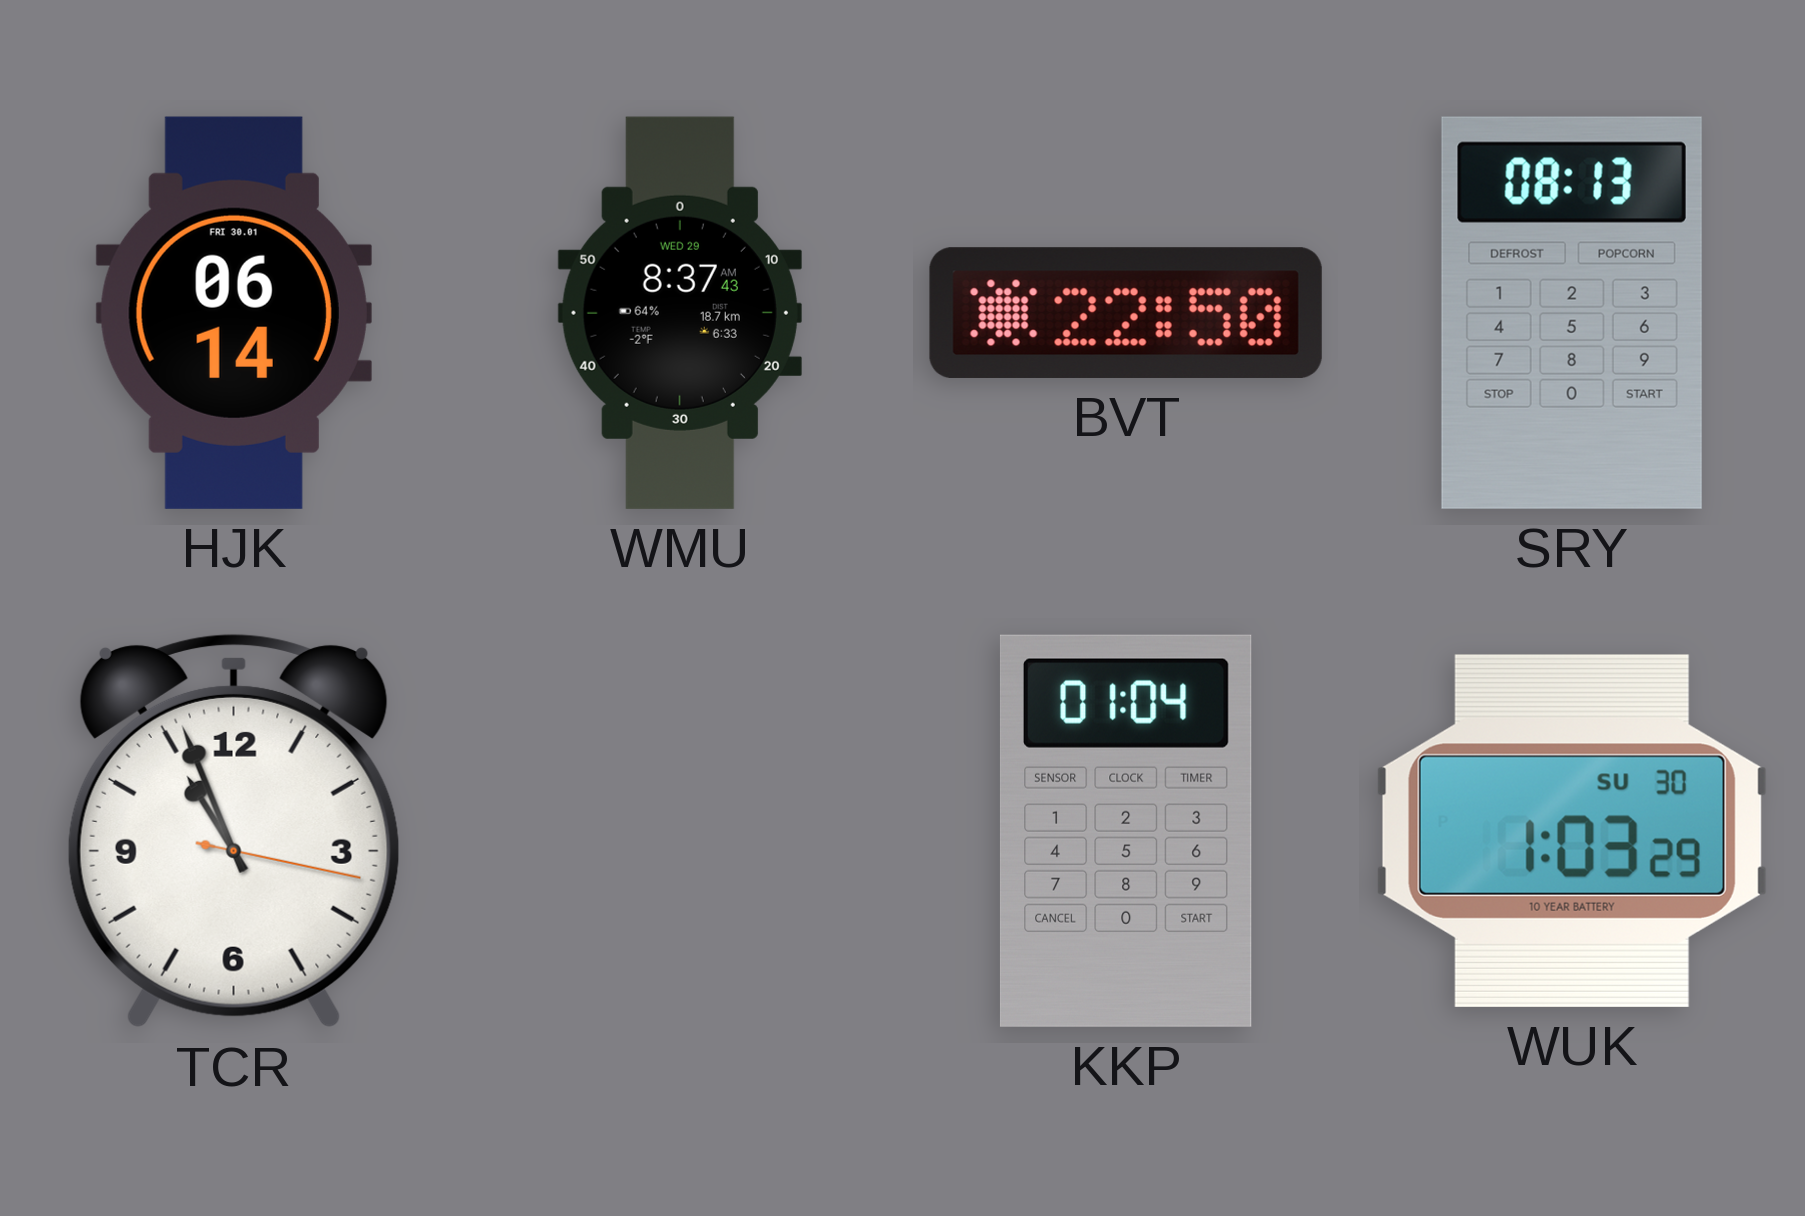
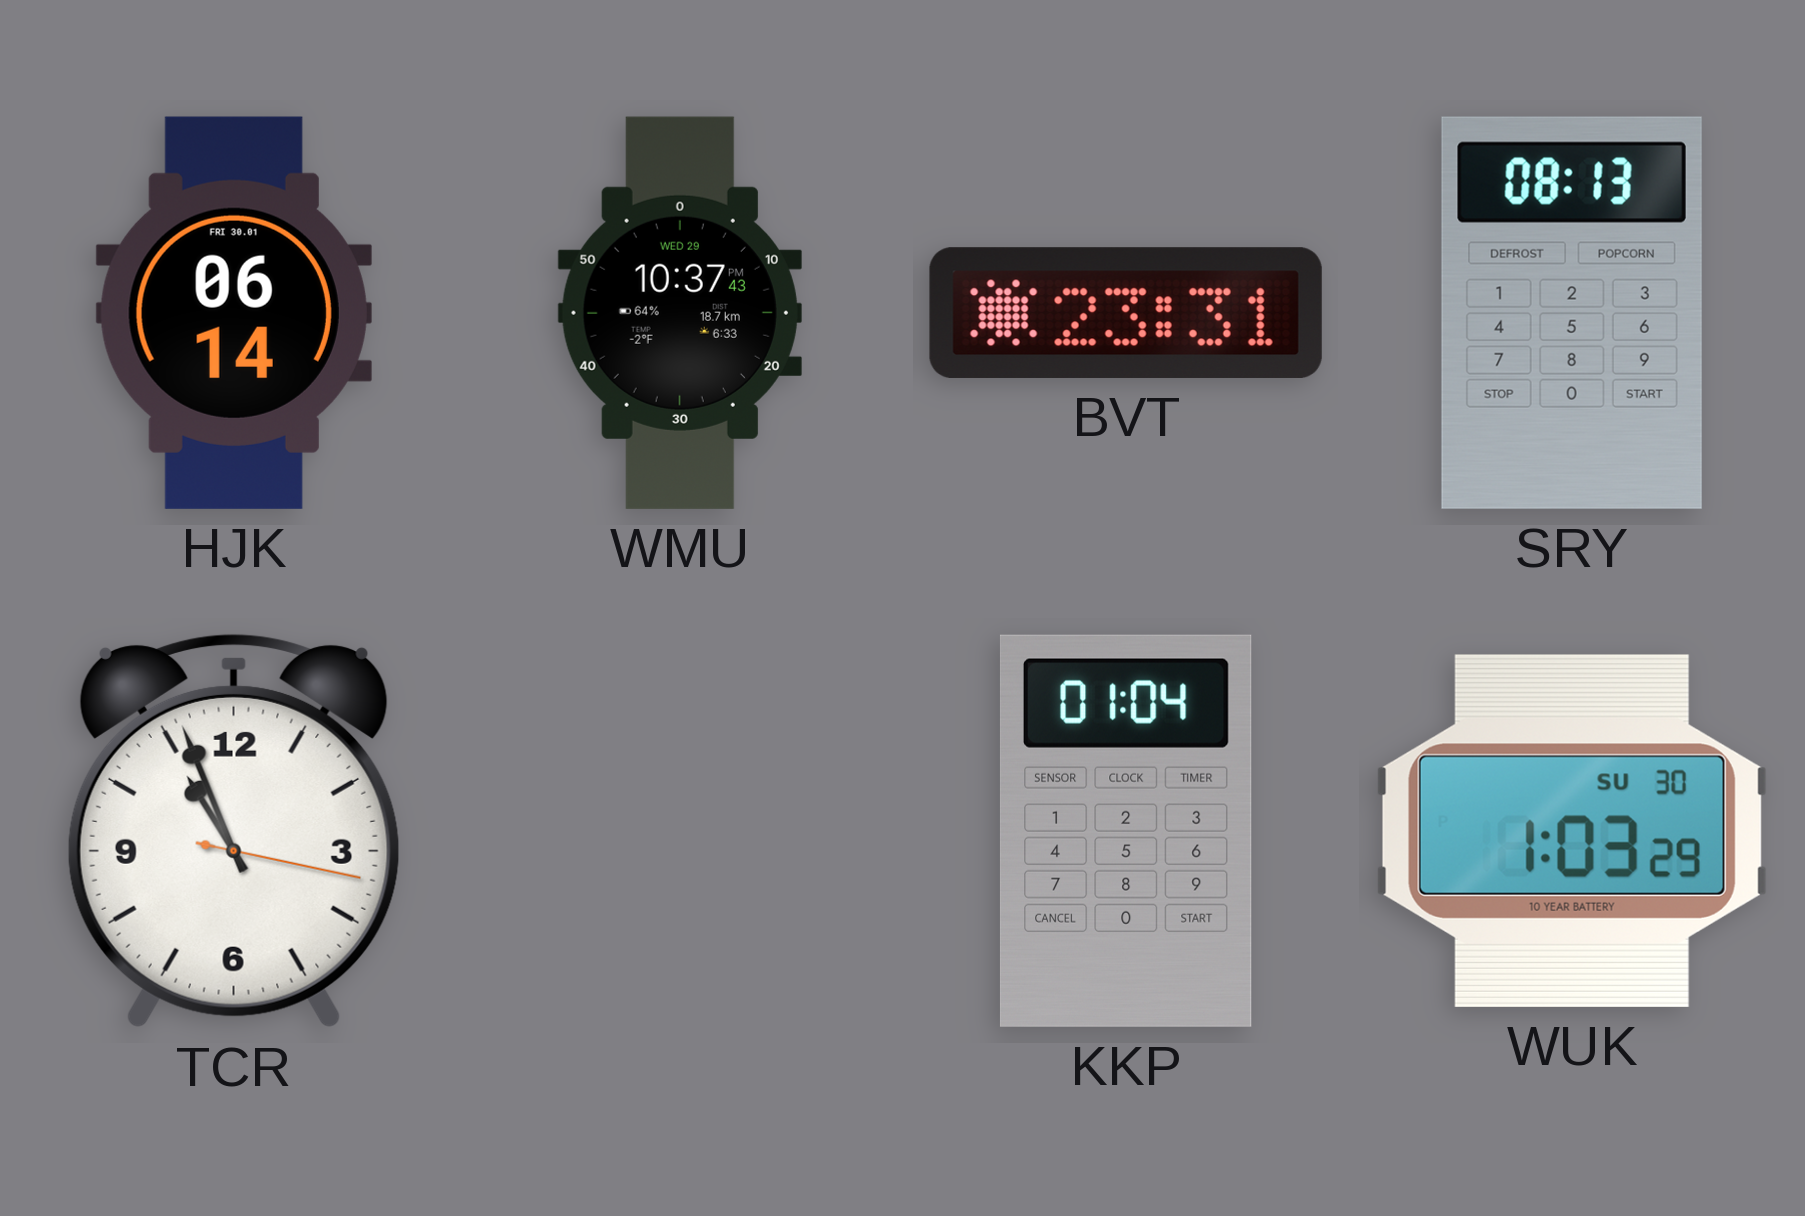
WMU: 8:37 -> 10:37 (680, 313)
BVT: 22:50 -> 23:31 (1126, 313)
